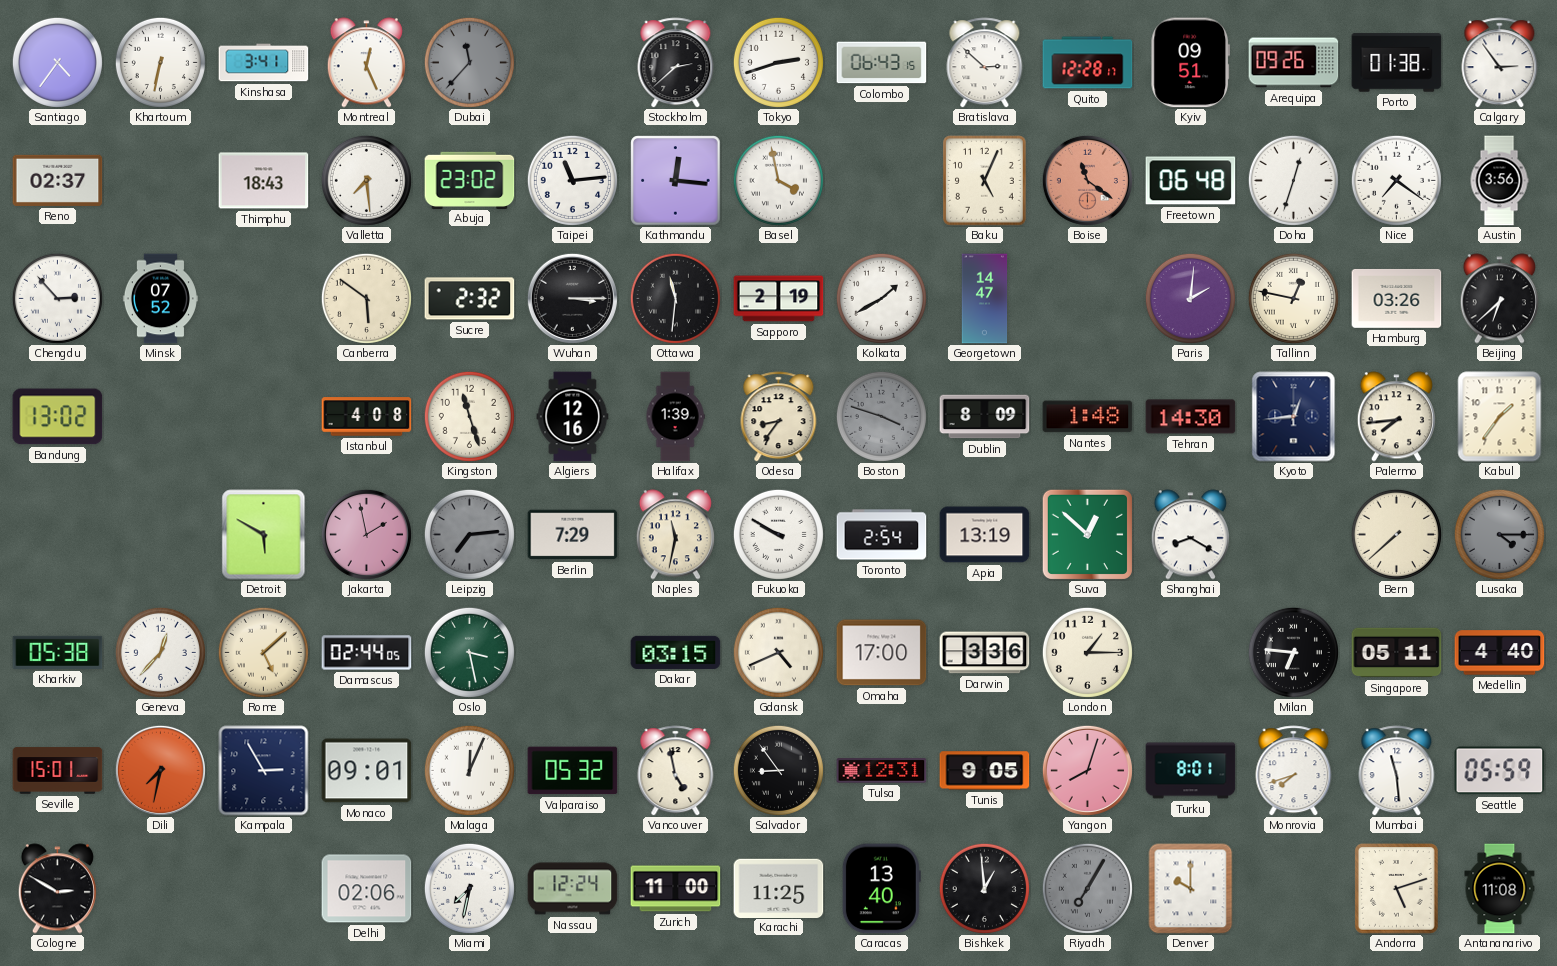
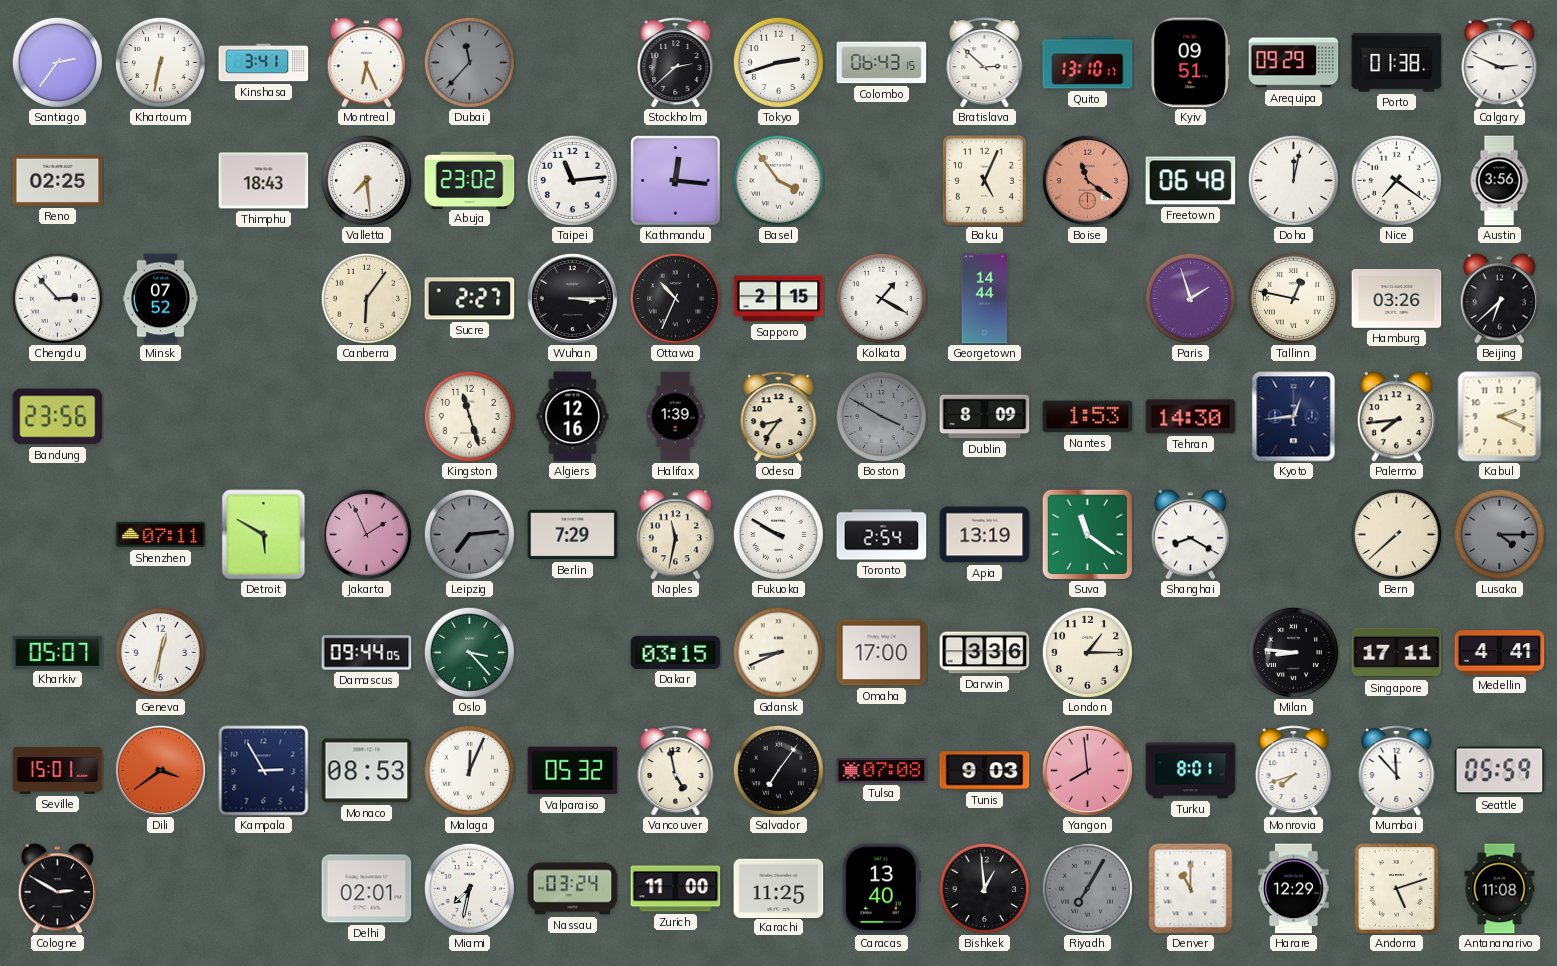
Santiago: 4:36 -> 2:36 (57, 62)
Montreal: 12:26 -> 6:26 (366, 63)
Quito: 12:28 -> 13:10 (1088, 63)
Arequipa: 09:26 -> 09:29 (1294, 63)
Calgary: 2:54 -> 2:49 (1500, 63)
Reno: 02:37 -> 02:25 (58, 180)
Basel: 3:58 -> 3:54 (778, 180)
Doha: 12:33 -> 12:02 (1293, 180)
Canberra: 5:51 -> 6:06 (366, 298)
Sucre: 2:32 -> 2:27 (470, 299)
Ottawa: 11:31 -> 10:34 (675, 298)
Sapporo: 2:19 -> 2:15 (779, 299)
Kolkata: 1:40 -> 1:20 (881, 298)
Georgetown: 14:47 -> 14:44 (985, 299)
Paris: 2:01 -> 1:57 (1190, 298)
Bandung: 13:02 -> 23:56 (58, 417)
Istanbul: 4:08 -> none (367, 417)
Boston: 3:48 -> 3:50 (881, 416)
Nantes: 1:48 -> 1:53 (1088, 417)
Kabul: 1:36 -> 2:19 (1500, 417)
Shenzhen: none -> 07:11 (161, 535)
Jakarta: 1:58 -> 1:56 (366, 534)
Suva: 12:52 -> 11:21 (1087, 534)
Kharkiv: 05:38 -> 05:07 (58, 652)
Geneva: 12:37 -> 12:32 (160, 652)
Rome: 5:08 -> none (263, 652)
Damascus: 02:44 -> 09:44 (367, 653)
Oslo: 3:28 -> 3:23 (469, 652)
Gdansk: 4:41 -> 8:41 (778, 652)
Milan: 6:46 -> 8:46 (1293, 652)
Singapore: 05:11 -> 17:11 (1397, 653)
Medellin: 4:40 -> 4:41 (1500, 653)
Dili: 7:32 -> 3:39 (160, 770)
Monaco: 09:01 -> 08:53 (367, 771)
Salvador: 8:54 -> 7:06 (778, 770)
Tulsa: 12:31 -> 07:08 (882, 771)
Tunis: 9:05 -> 9:03 (985, 771)
Yangon: 8:03 -> 7:59 (1087, 770)
Mumbai: 11:29 -> 11:53 (1397, 771)
Delhi: 02:06 -> 02:01 (367, 889)
Nassau: 12:24 -> 03:24 (573, 889)
Denver: 10:00 -> 11:00 (1191, 889)
Harare: none -> 12:29 (1294, 889)
